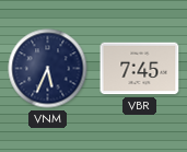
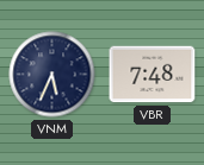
VBR: 7:45 -> 7:48 (153, 75)
